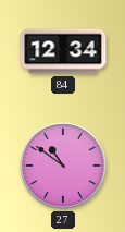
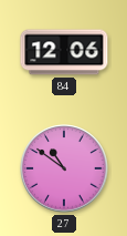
84: 12:34 -> 12:06 (64, 52)
